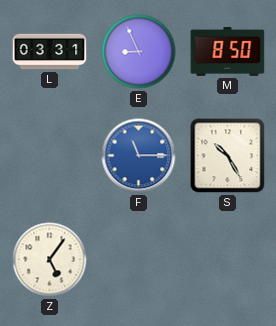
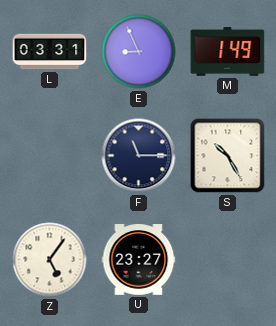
M: 8:50 -> 1:49 (228, 51)
F dial: blue -> navy (139, 156)
U: none -> 23:27 (139, 260)
